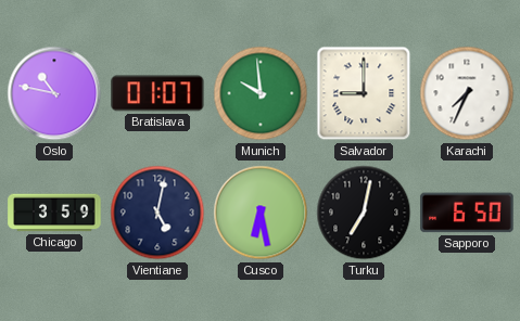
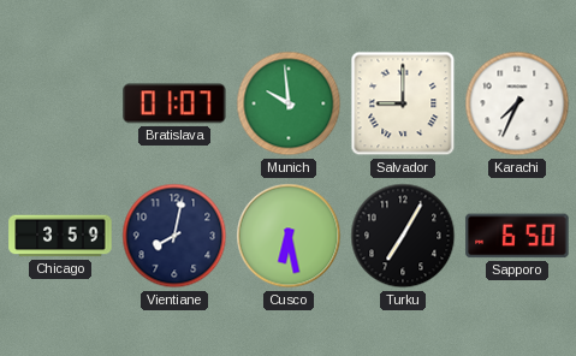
Oslo: 10:47 -> none (54, 93)
Vientiane: 5:02 -> 8:02 (174, 236)
Turku: 7:02 -> 7:05 (403, 236)
